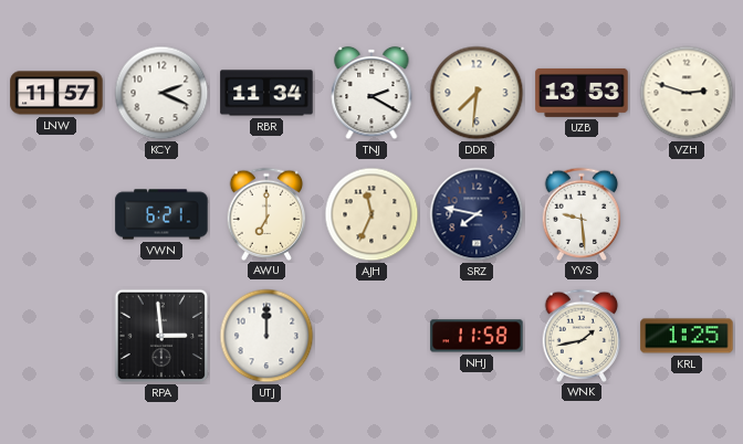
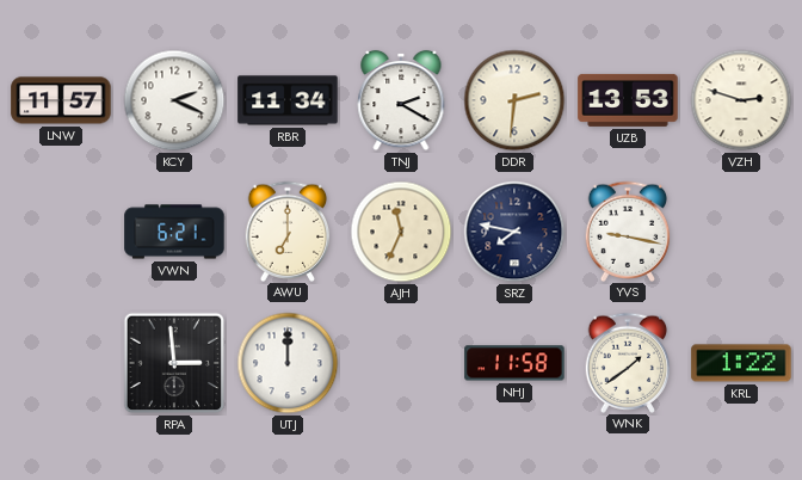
DDR: 7:31 -> 2:31 (514, 100)
YVS: 9:29 -> 9:17 (628, 230)
WNK: 1:43 -> 1:39 (628, 362)
KRL: 1:25 -> 1:22 (741, 363)
